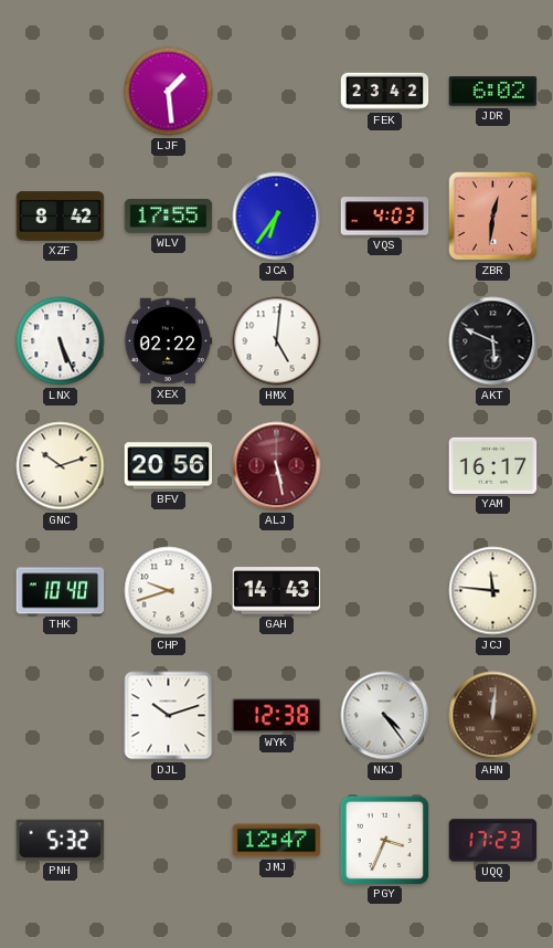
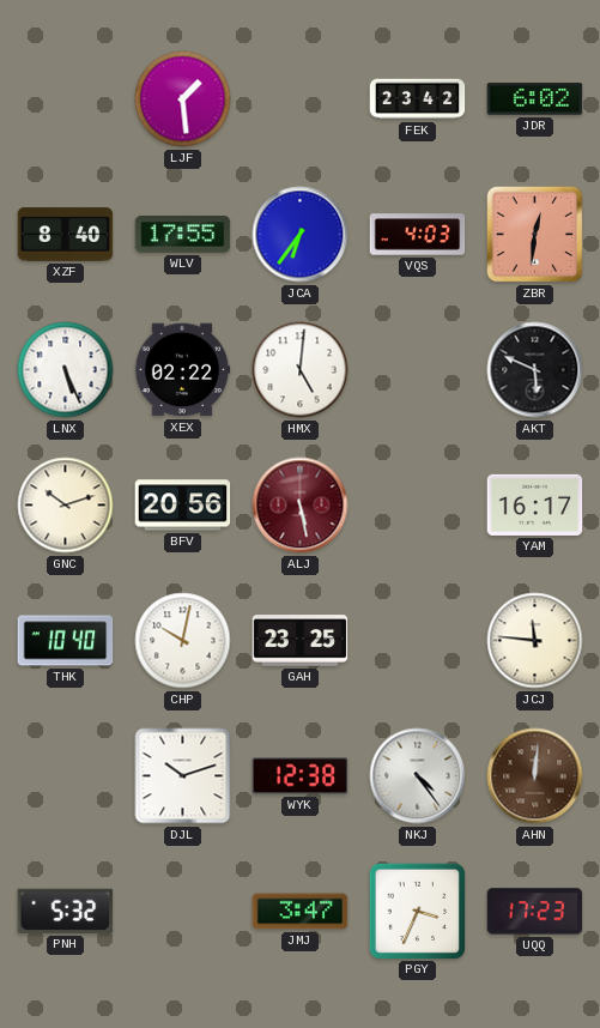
XZF: 8:42 -> 8:40 (66, 235)
CHP: 9:42 -> 10:02 (183, 641)
GAH: 14:43 -> 23:25 (301, 641)
JMJ: 12:47 -> 3:47 (301, 912)
